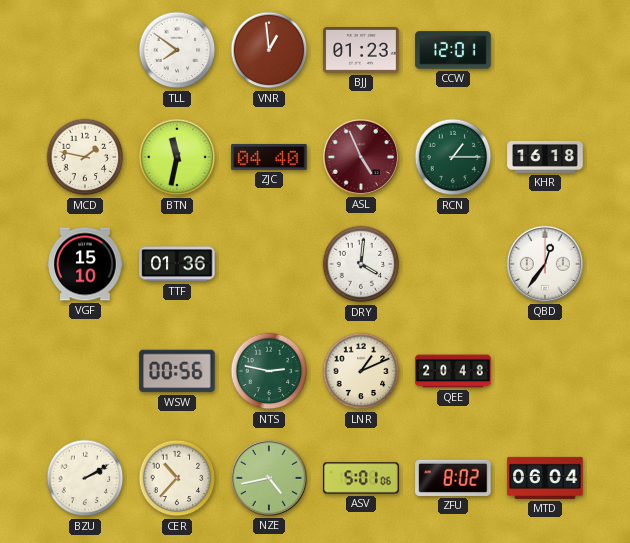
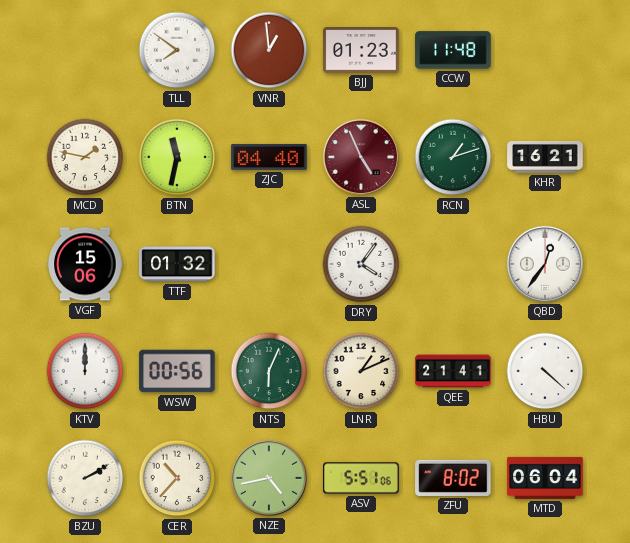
CCW: 12:01 -> 11:48 (453, 50)
RCN: 1:15 -> 1:12 (453, 157)
KHR: 16:18 -> 16:21 (545, 157)
VGF: 15:10 -> 15:06 (85, 264)
TTF: 01:36 -> 01:32 (177, 264)
DRY: 4:01 -> 4:06 (361, 264)
KTV: none -> 12:00 (85, 371)
NTS: 2:47 -> 6:04 (269, 371)
QEE: 20:48 -> 21:41 (453, 371)
HBU: none -> 4:22 (545, 371)
ASV: 5:01 -> 5:51 (361, 478)
